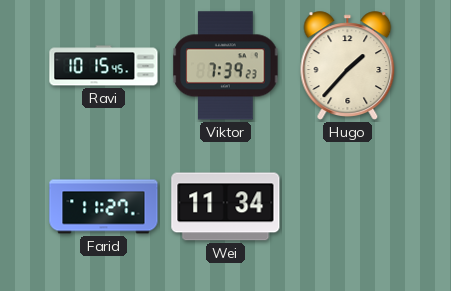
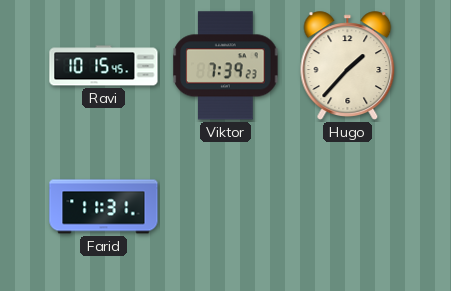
Farid: 11:27 -> 11:31 (104, 207)
Wei: 11:34 -> none (226, 207)
